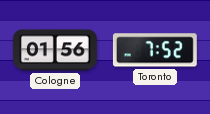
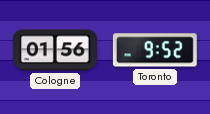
Toronto: 7:52 -> 9:52 (155, 50)
